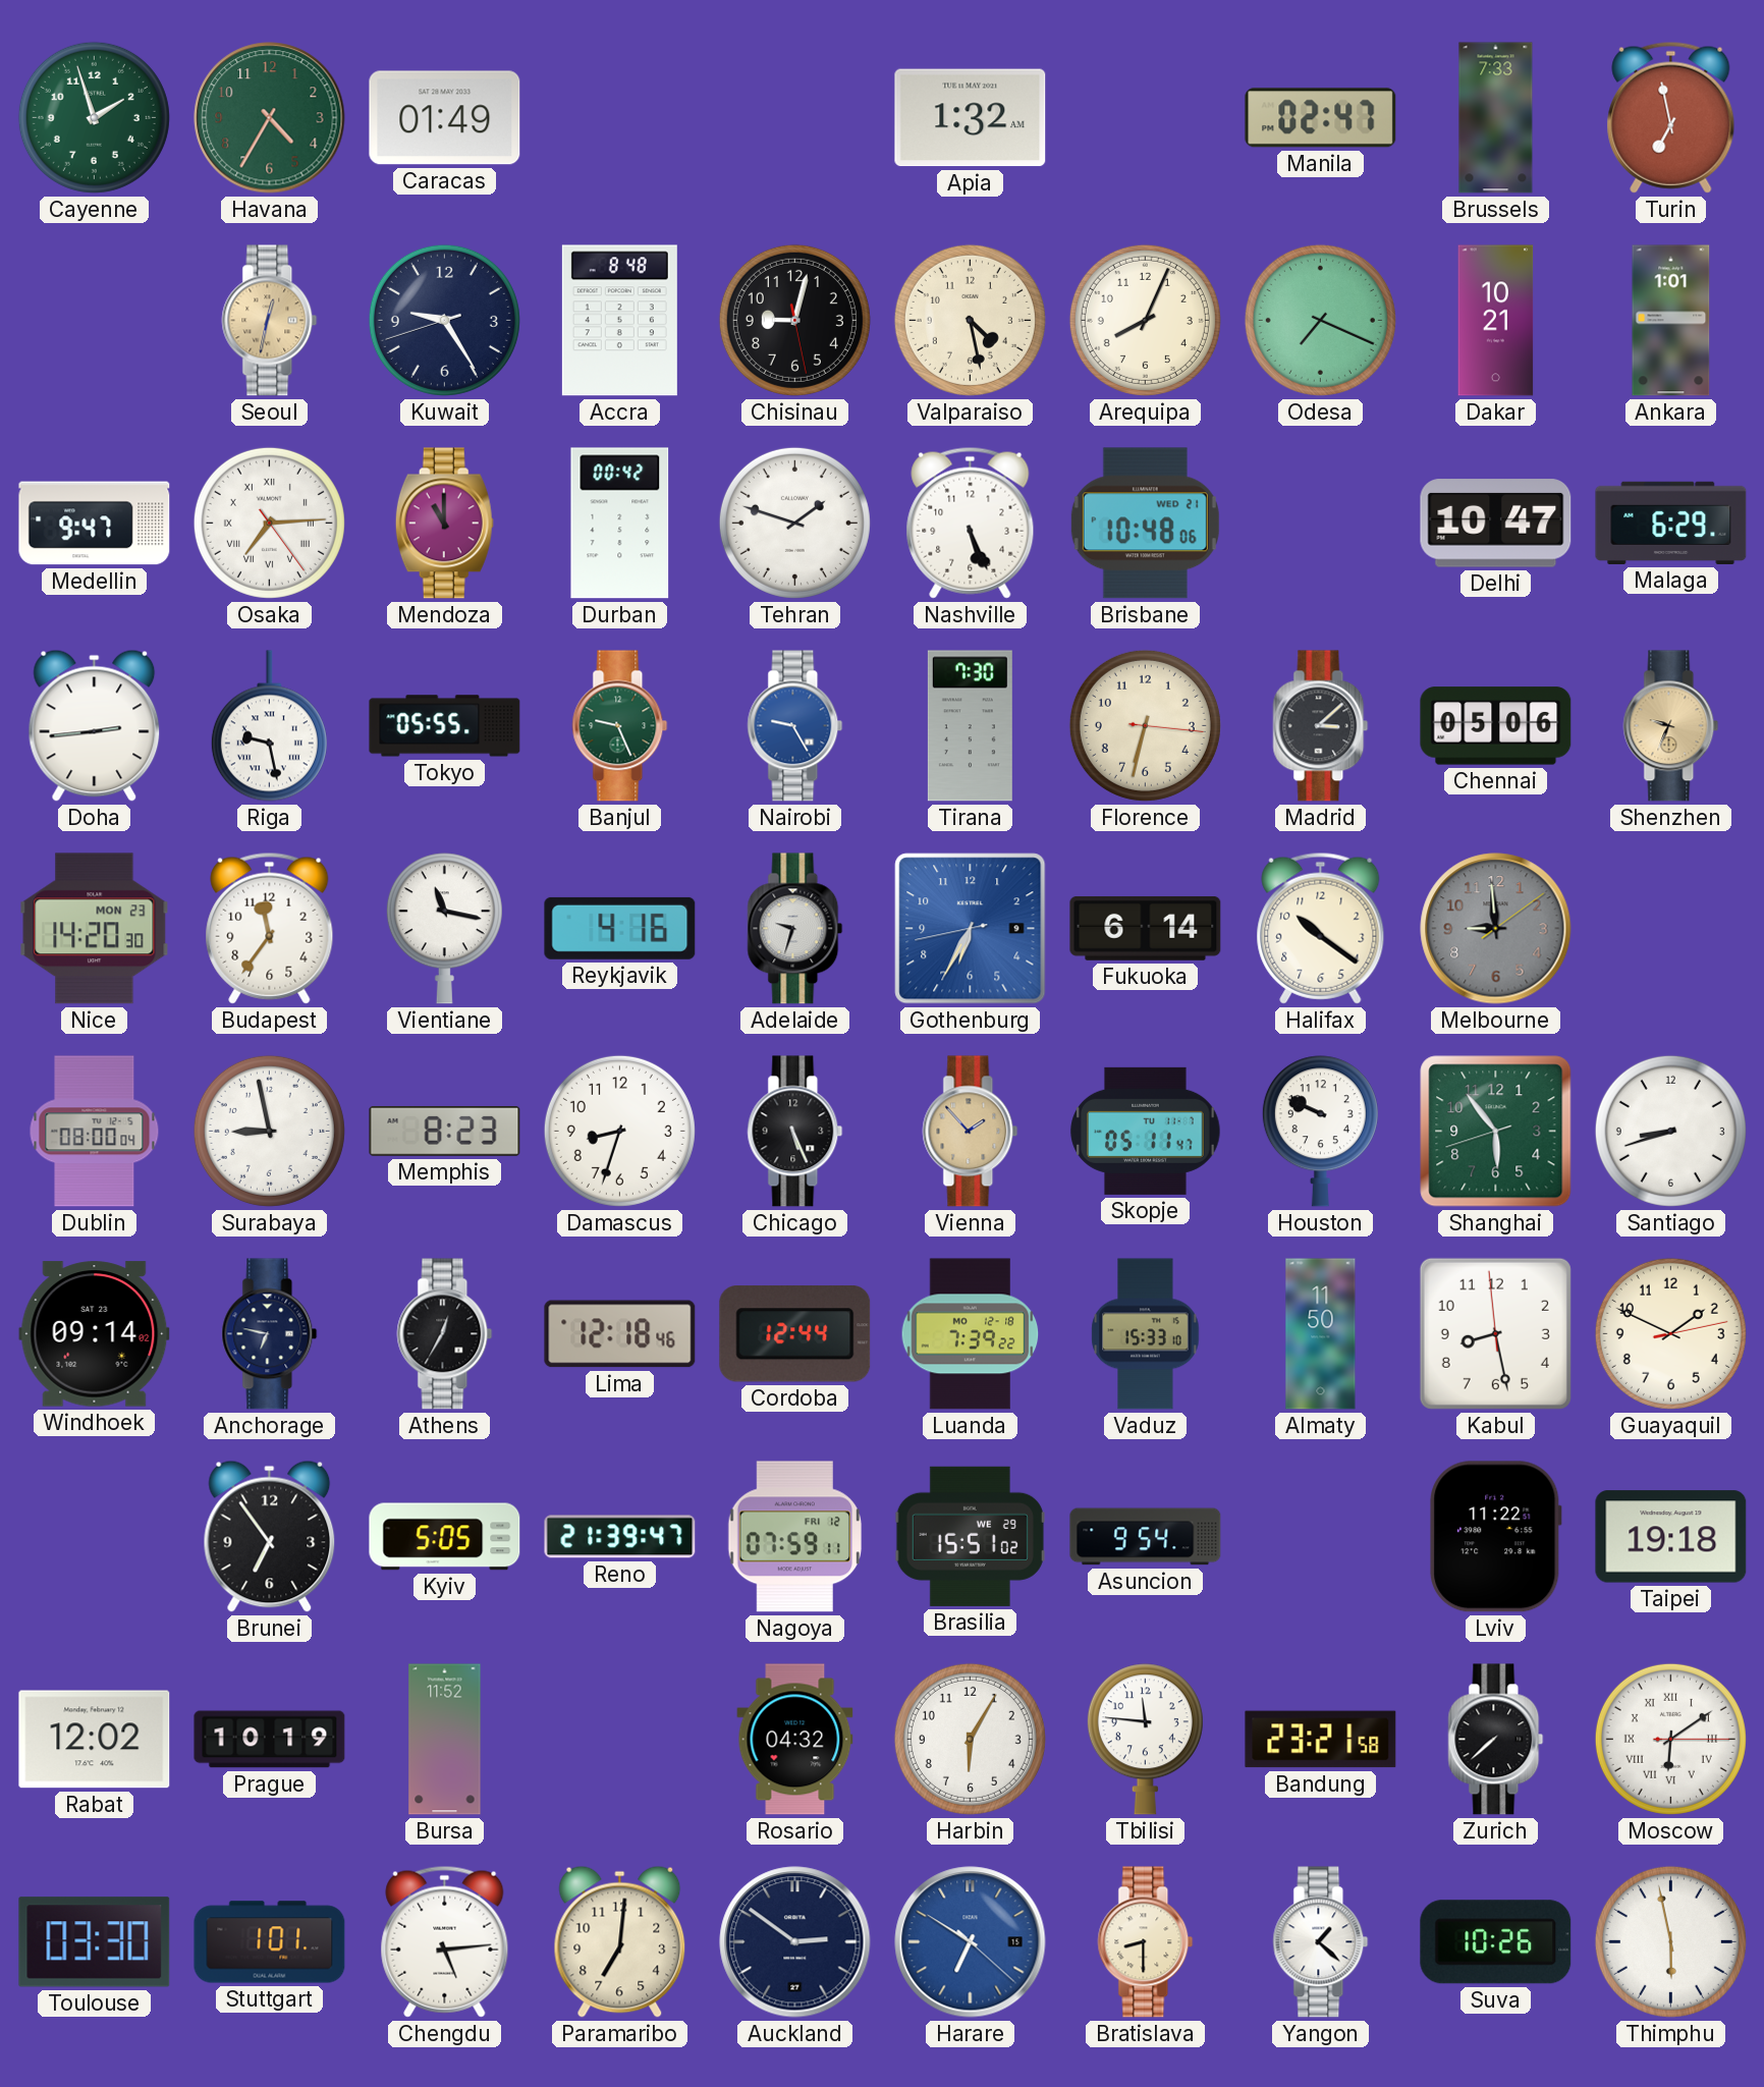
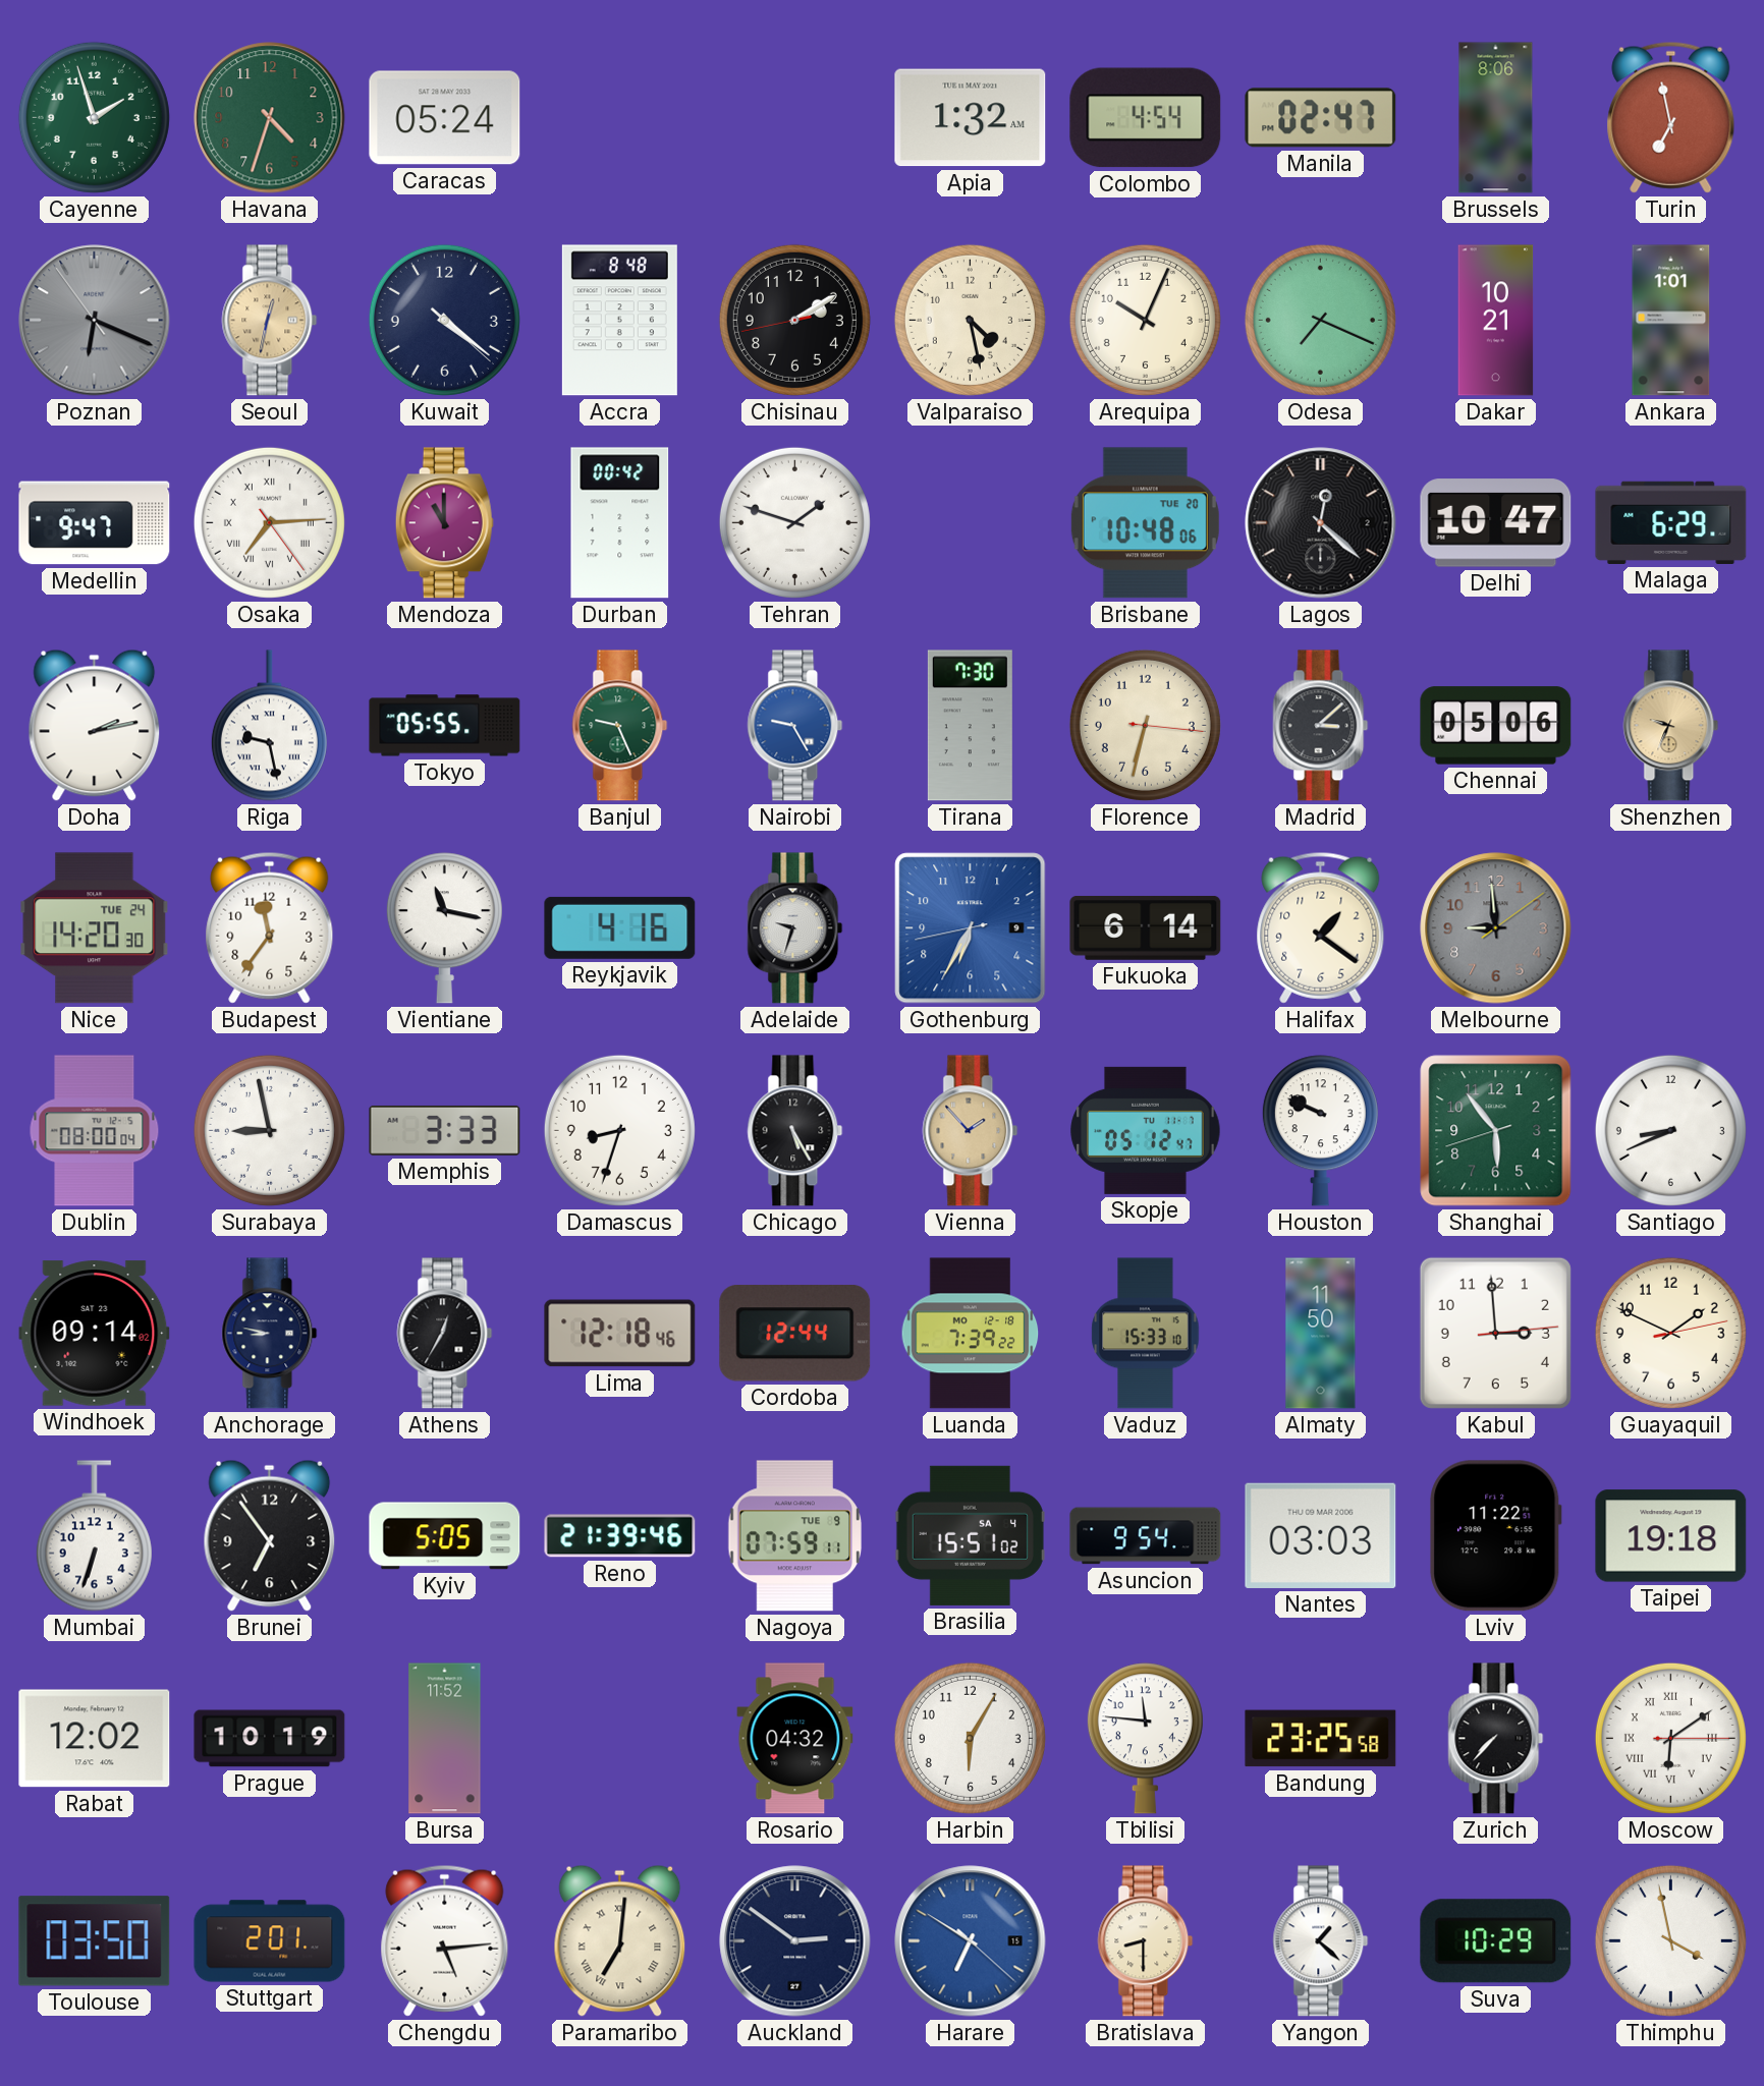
Havana: 4:35 -> 4:33 (270, 118)
Caracas: 01:49 -> 05:24 (445, 118)
Colombo: none -> 4:54 (1146, 118)
Brussels: 7:33 -> 8:06 (1496, 118)
Poznan: none -> 6:18 (95, 321)
Kuwait: 9:24 -> 4:21 (444, 320)
Chisinau: 9:02 -> 2:09 (794, 320)
Arequipa: 8:04 -> 10:04 (1145, 320)
Nashville: 5:26 -> none (971, 523)
Brisbane date: WED 21 -> TUE 20 (1145, 523)
Lagos: none -> 12:22 (1321, 523)
Doha: 2:44 -> 2:13 (95, 725)
Nice date: MON 23 -> TUE 24 (95, 928)
Halifax: 10:21 -> 1:21 (1321, 927)
Memphis: 8:23 -> 3:33 (445, 1130)
Chicago: 5:26 -> 5:25 (795, 1131)
Skopje: 05:11 -> 05:12 (1146, 1130)
Santiago: 8:42 -> 8:41 (1670, 1130)
Anchorage: 6:47 -> 8:47 (270, 1334)
Kabul: 8:27 -> 2:59 (1495, 1333)
Mumbai: none -> 6:33 (94, 1536)
Reno: 21:39:47 -> 21:39:46 (620, 1536)
Nagoya date: FRI 12 -> TUE 9 (795, 1536)
Brasilia date: WE 29 -> SA 4 (970, 1535)
Nantes: none -> 03:03 (1321, 1535)
Bandung: 23:21 -> 23:25 (1321, 1739)
Zurich: 7:38 -> 7:37 (1496, 1739)
Toulouse: 03:30 -> 03:50 (95, 1941)
Stuttgart: 1:01 -> 2:01 (270, 1941)
Paramaribo numerals: Arabic -> Roman (620, 1940)
Suva: 10:26 -> 10:29 (1496, 1941)
Thimphu: 5:58 -> 3:58 (1670, 1940)
